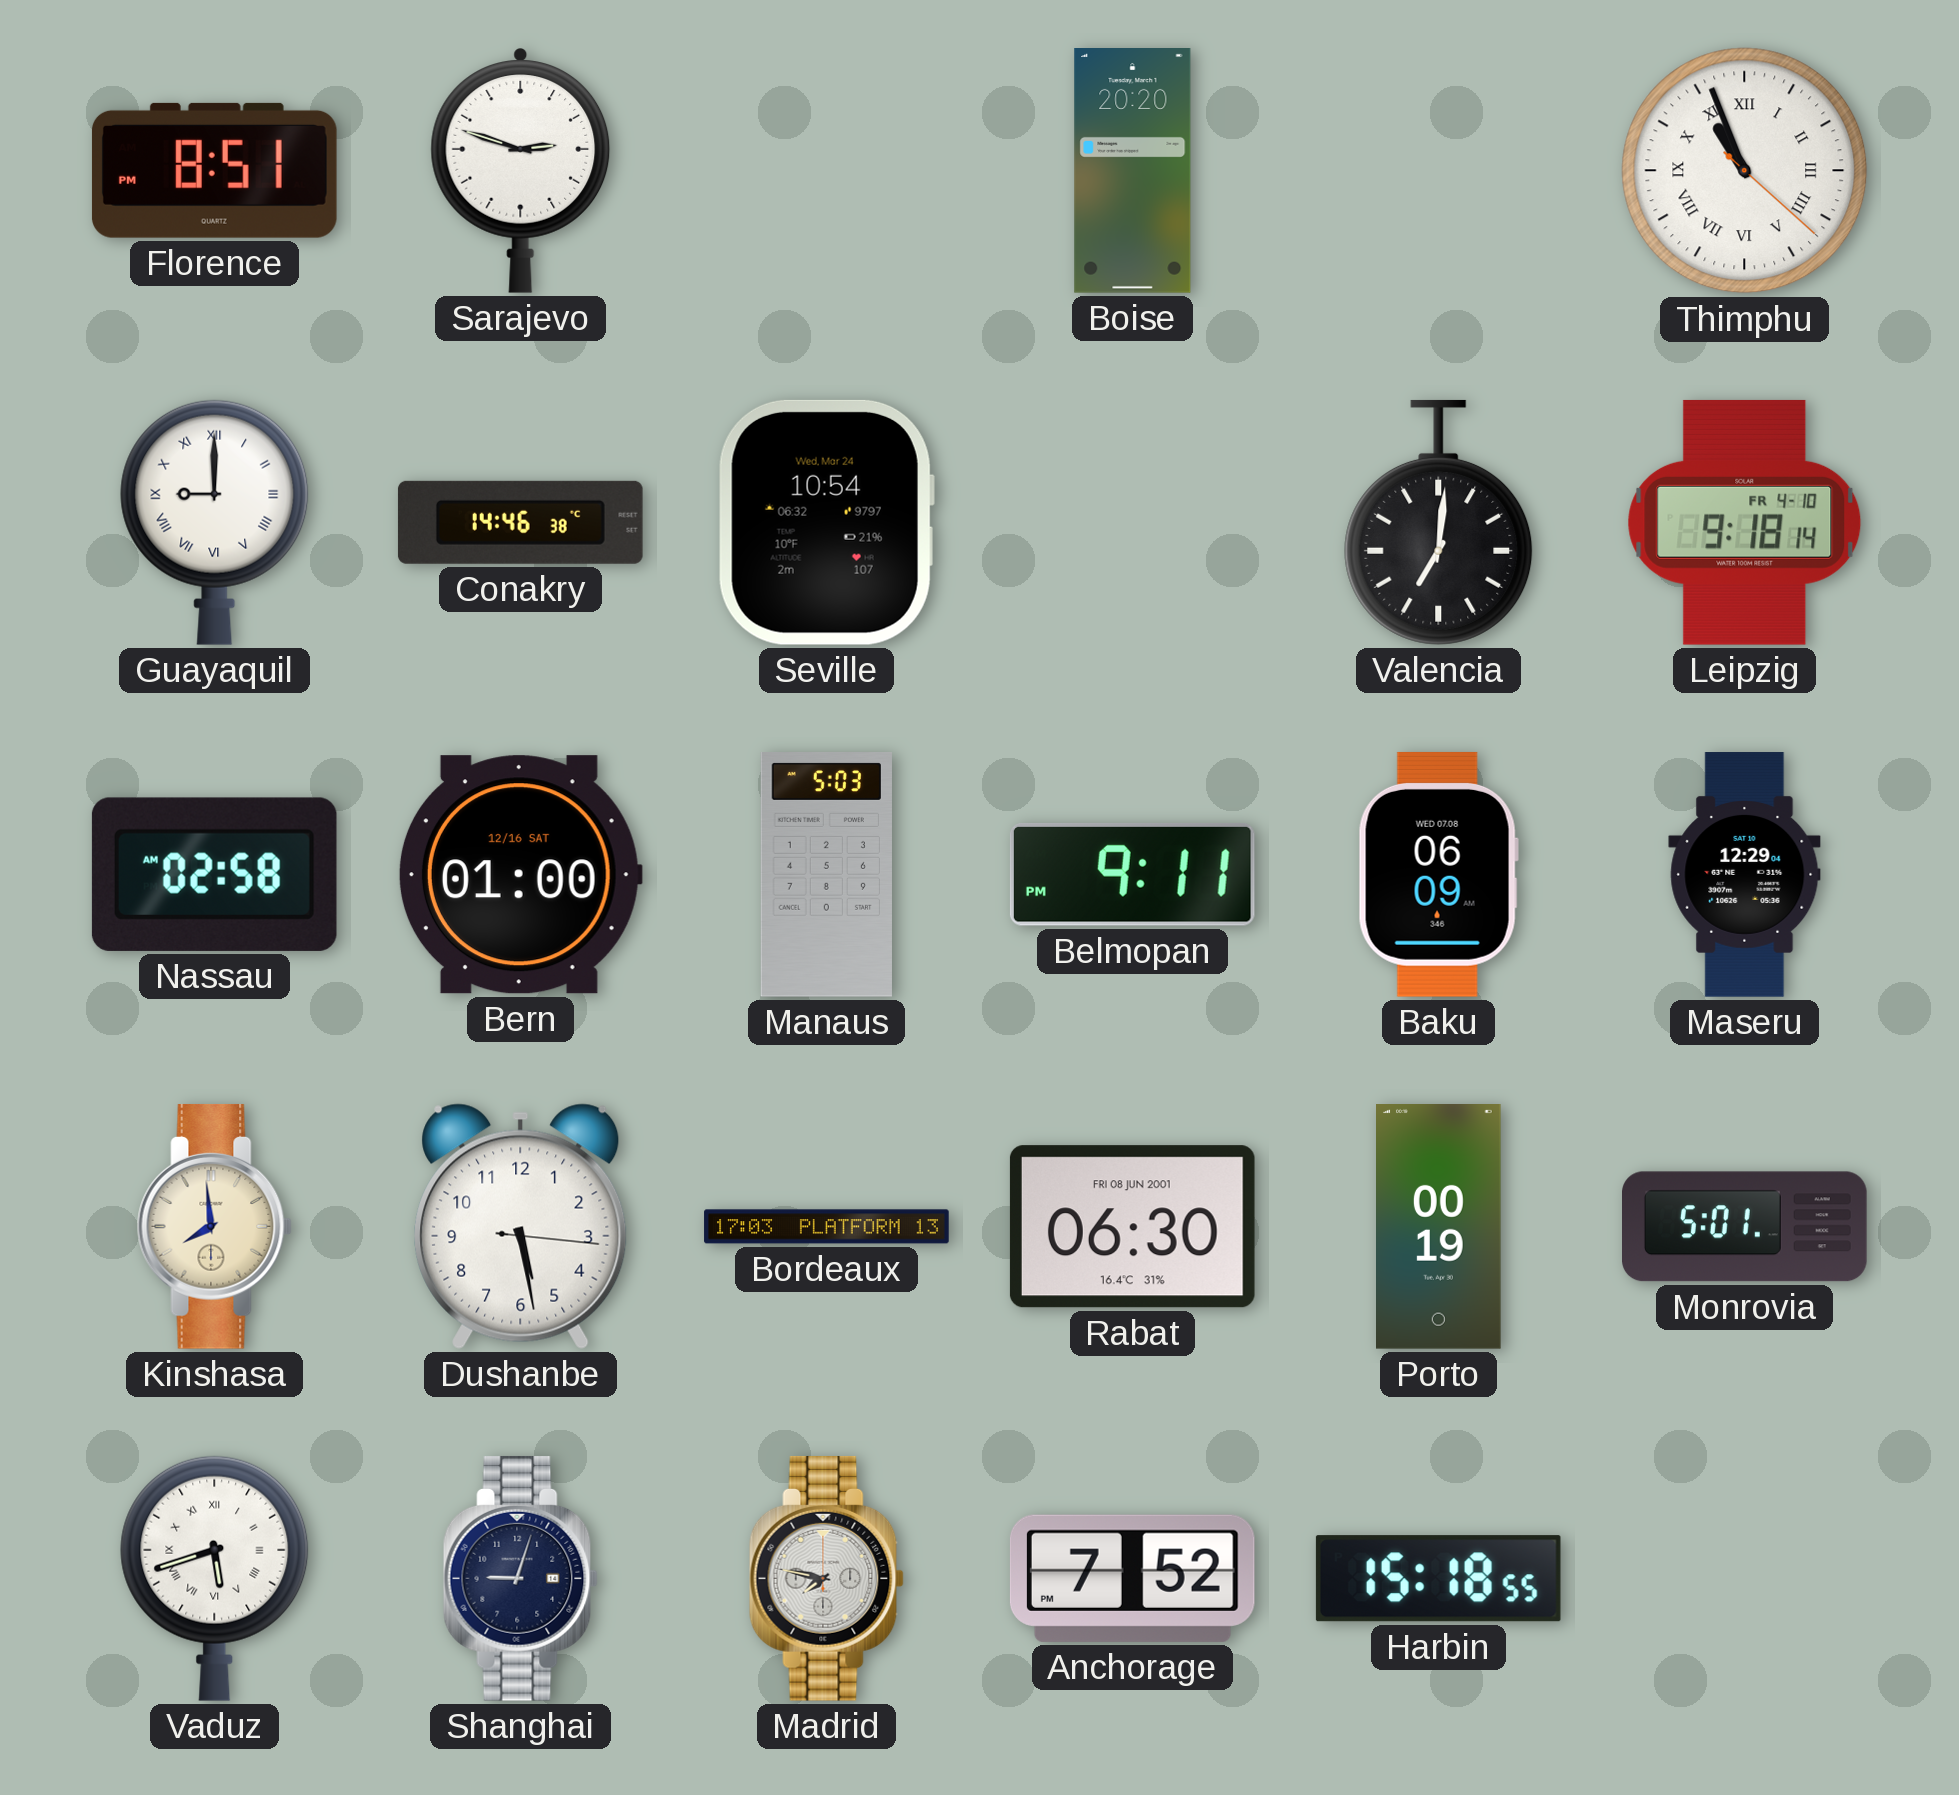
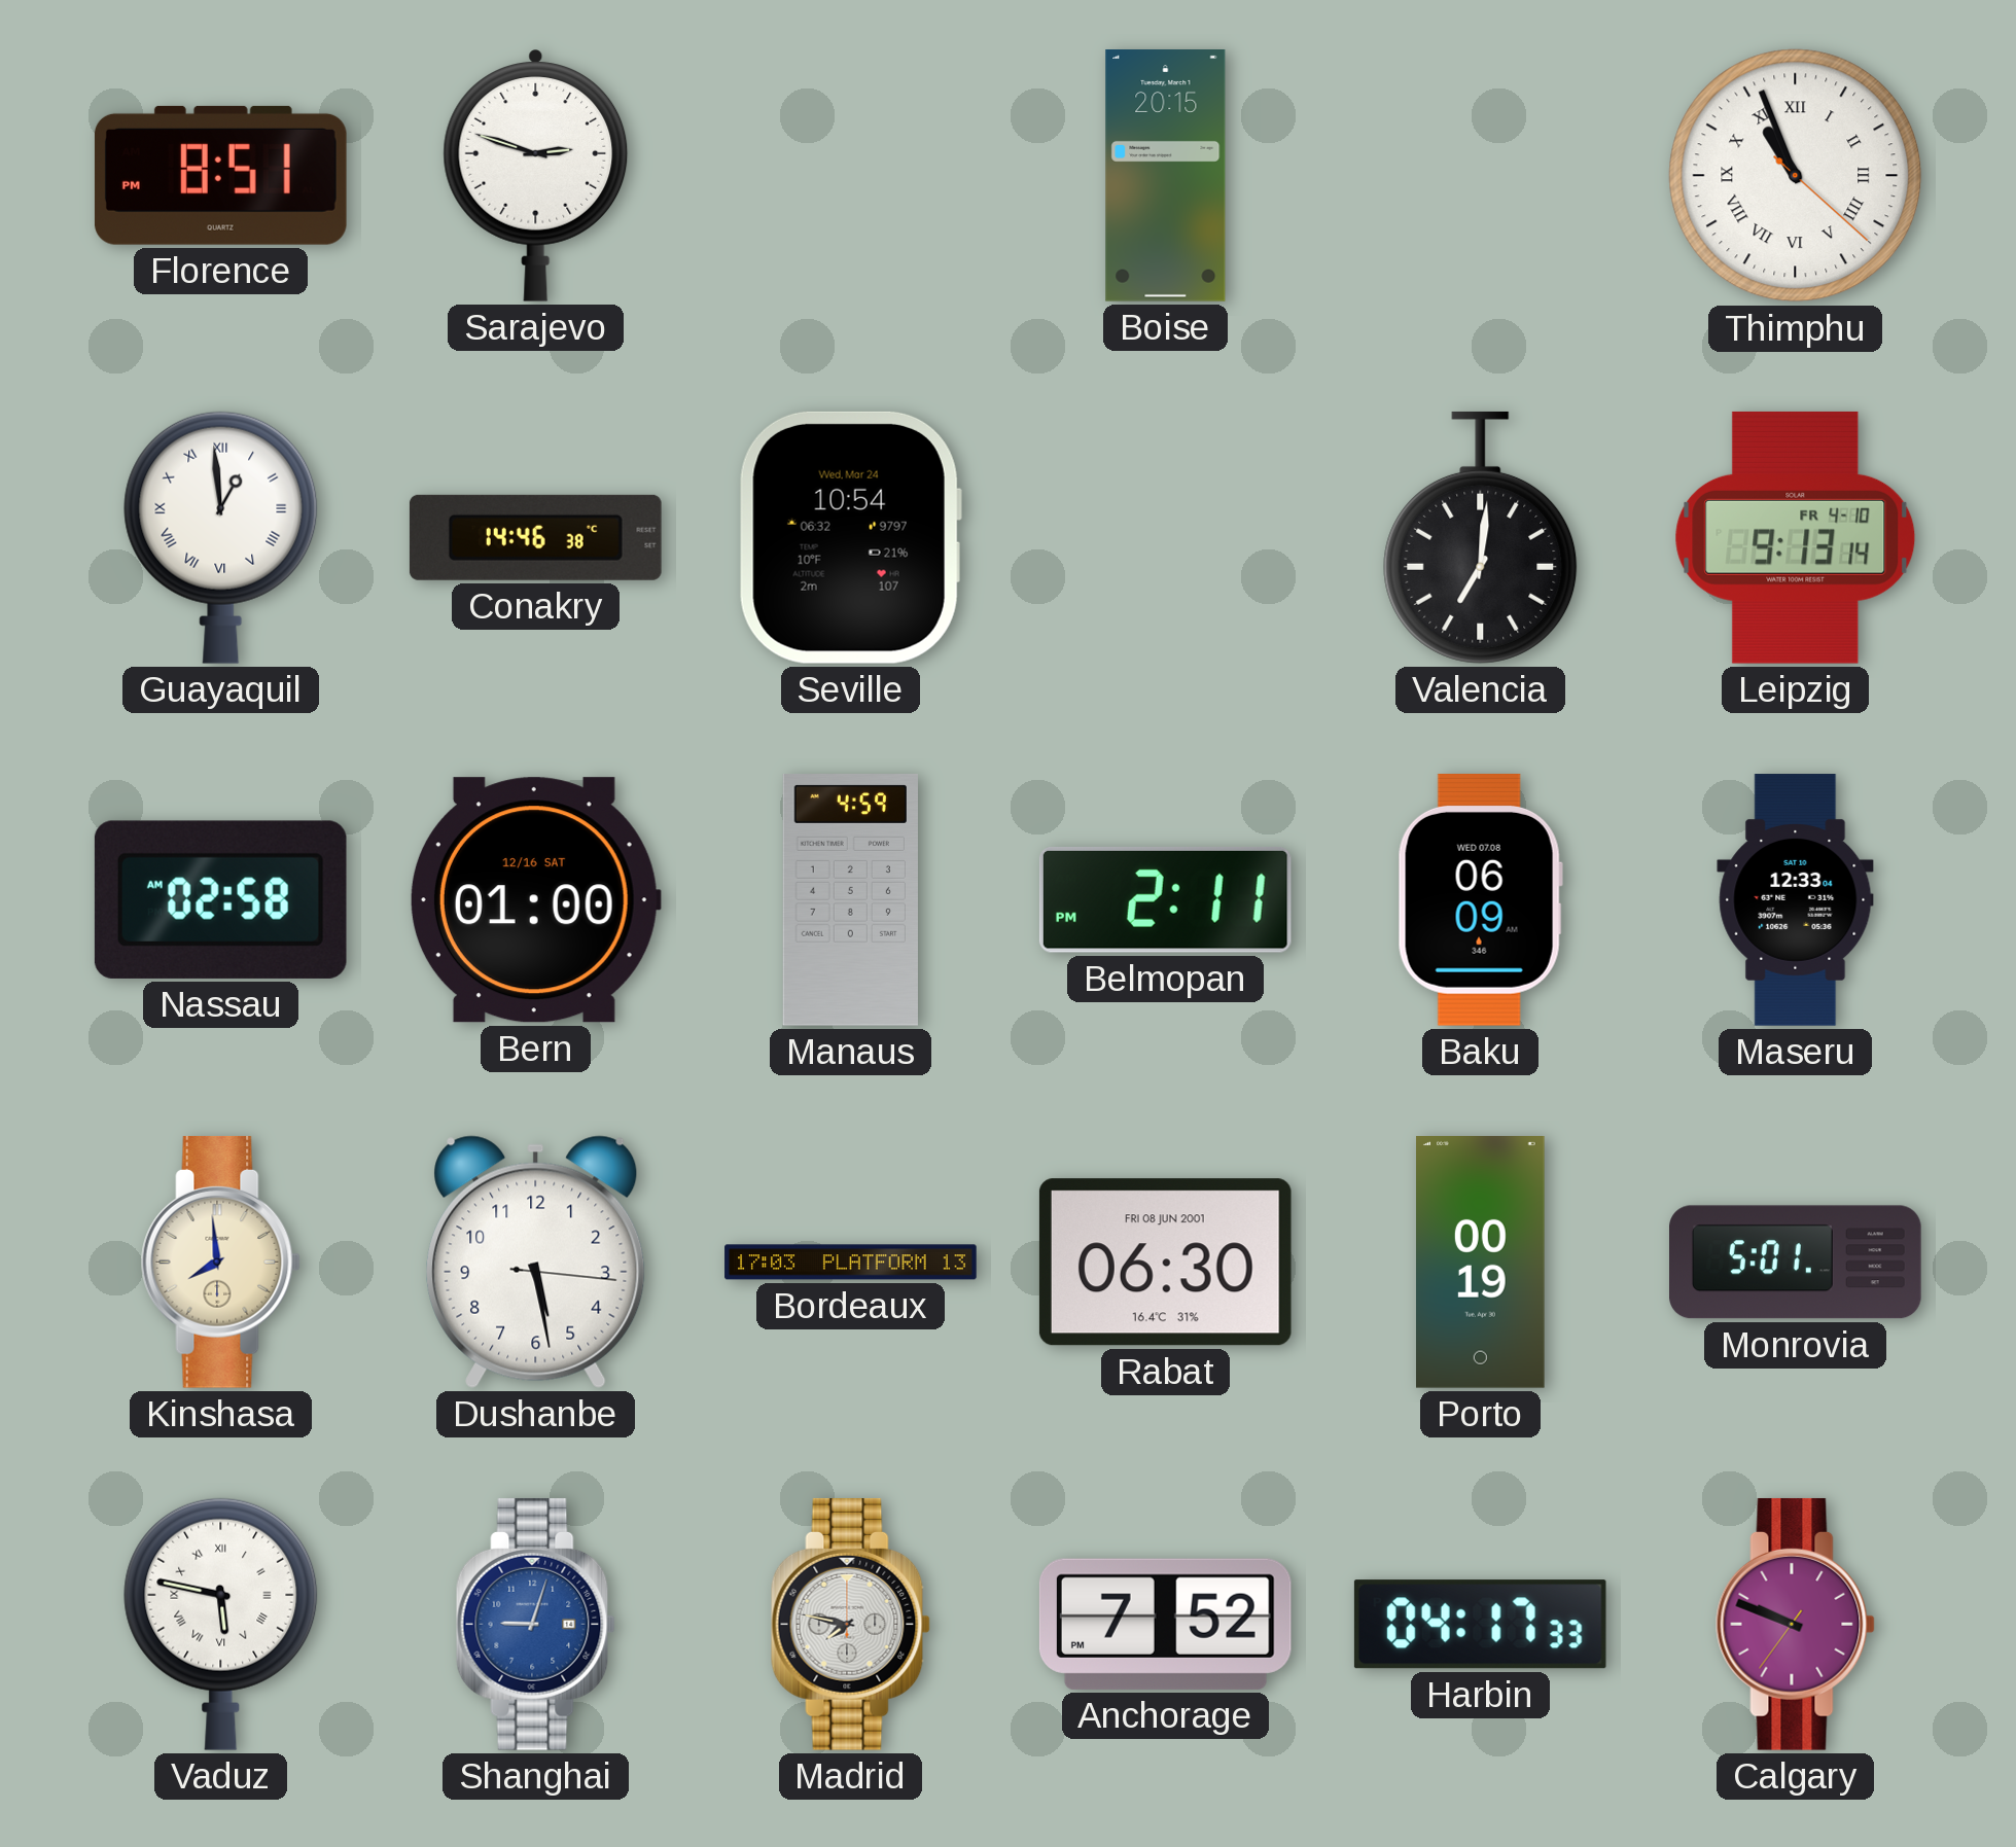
Boise: 20:20 -> 20:15 (1166, 176)
Guayaquil: 9:00 -> 12:59 (221, 537)
Leipzig: 9:18 -> 9:13 (1796, 537)
Manaus: 5:03 -> 4:59 (850, 900)
Belmopan: 9:11 -> 2:11 (1165, 899)
Maseru: 12:29 -> 12:33 (1796, 900)
Vaduz: 5:42 -> 5:47 (221, 1624)
Shanghai dial: navy -> blue (535, 1624)
Harbin: 15:18 -> 04:17 (1480, 1625)
Calgary: none -> 9:48 (1795, 1624)
